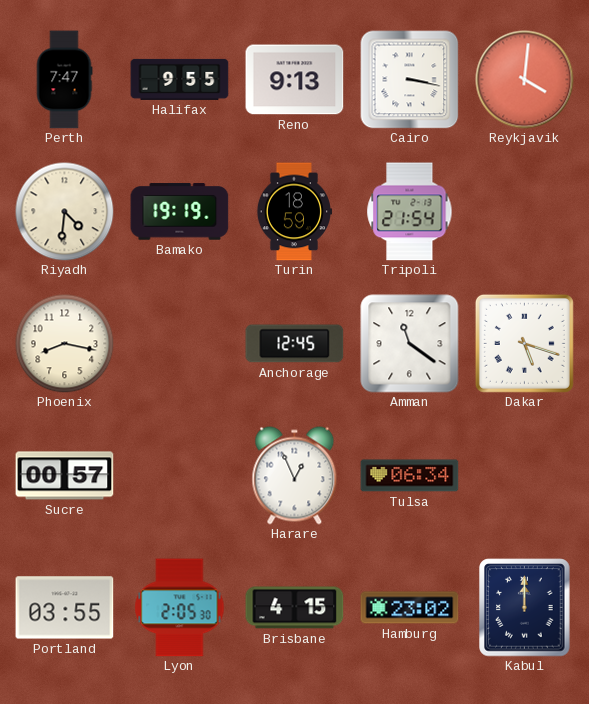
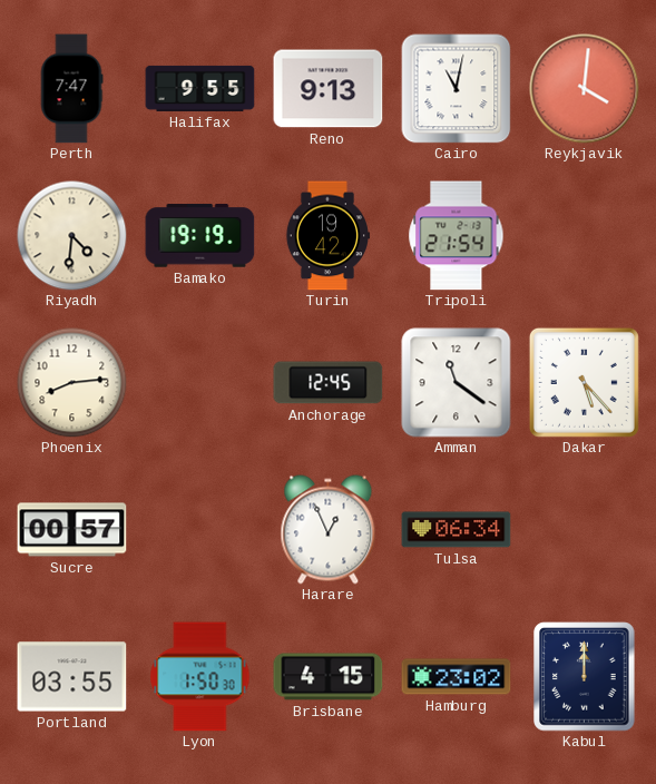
Cairo: 3:17 -> 11:02 (457, 89)
Turin: 18:59 -> 19:42 (326, 236)
Phoenix: 8:17 -> 8:14 (72, 383)
Dakar: 5:18 -> 5:23 (584, 382)
Lyon: 2:05 -> 1:50 (200, 677)
